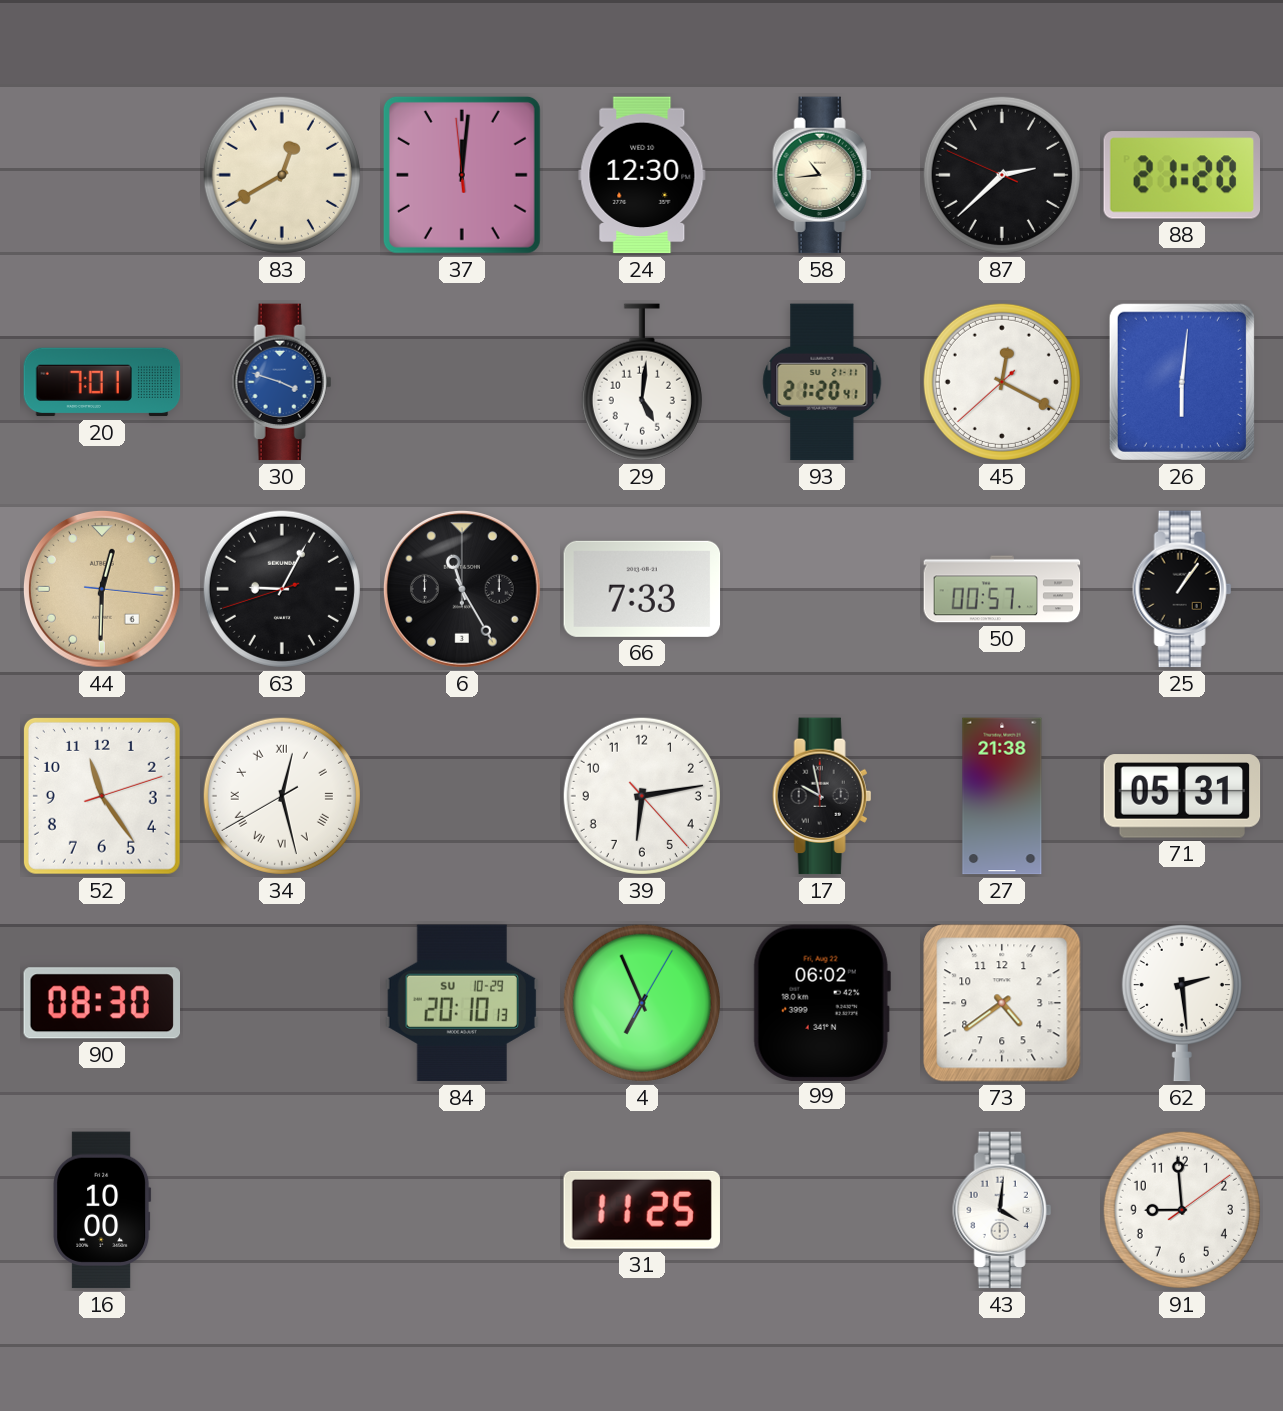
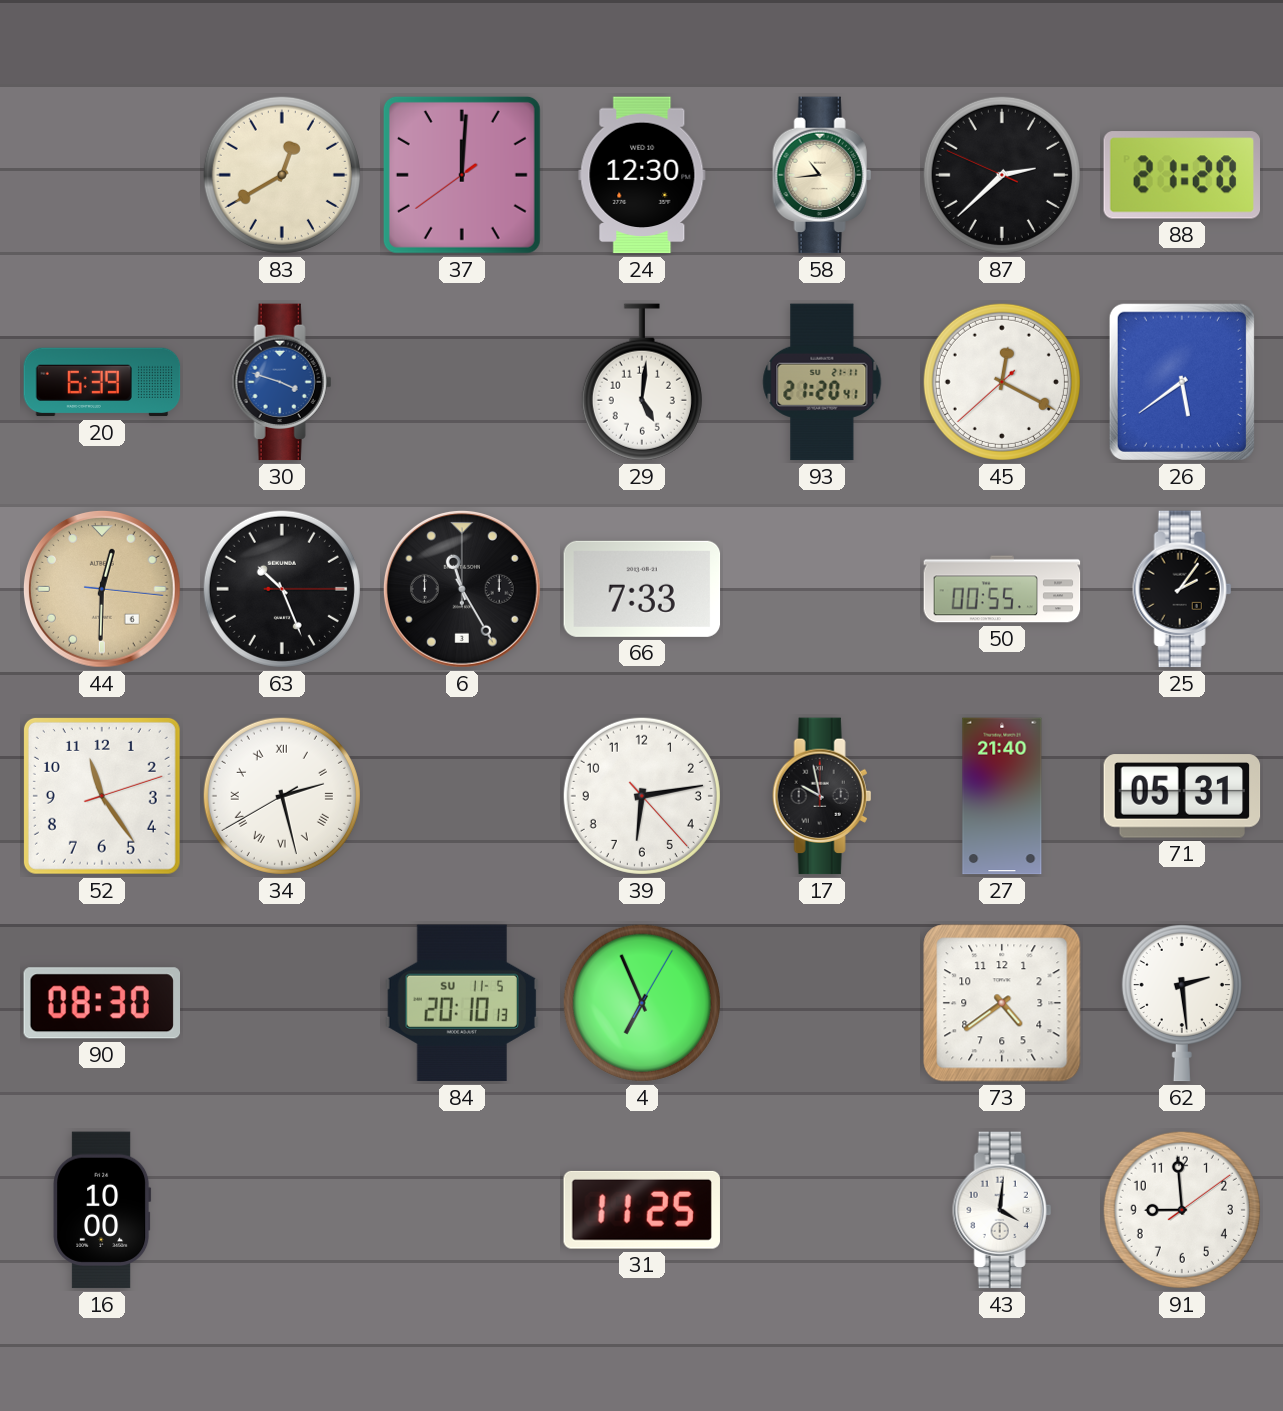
37: 12:00:59 -> 12:00:39 (462, 175)
20: 7:01 -> 6:39 (102, 382)
26: 6:01 -> 5:39 (1182, 382)
63: 9:04 -> 10:26 (282, 589)
50: 00:57 -> 00:55 (1002, 589)
25: 1:06 -> 2:06 (1182, 589)
34: 12:27 -> 2:27 (282, 796)
27: 21:38 -> 21:40 (1002, 796)
84 date: SU 10-29 -> SU 11-5 (461, 1003)
99: 06:02 -> none (822, 1002)
